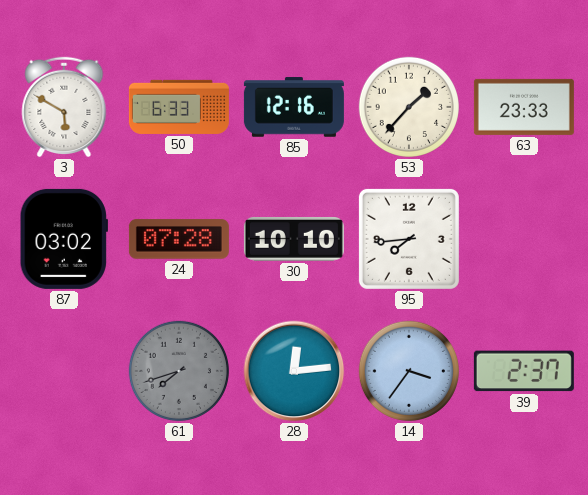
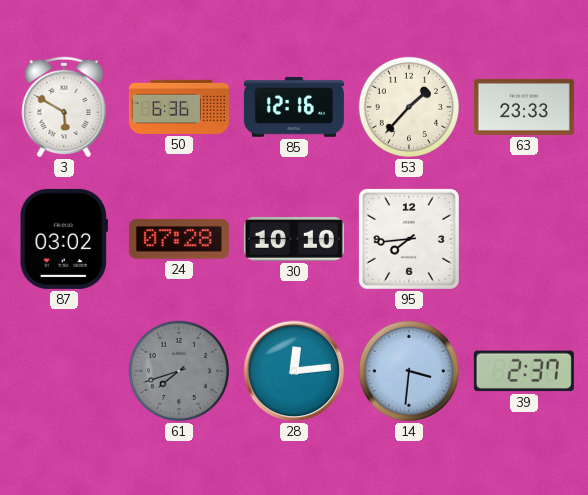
50: 6:33 -> 6:36 (179, 107)
14: 3:36 -> 3:31 (409, 371)
